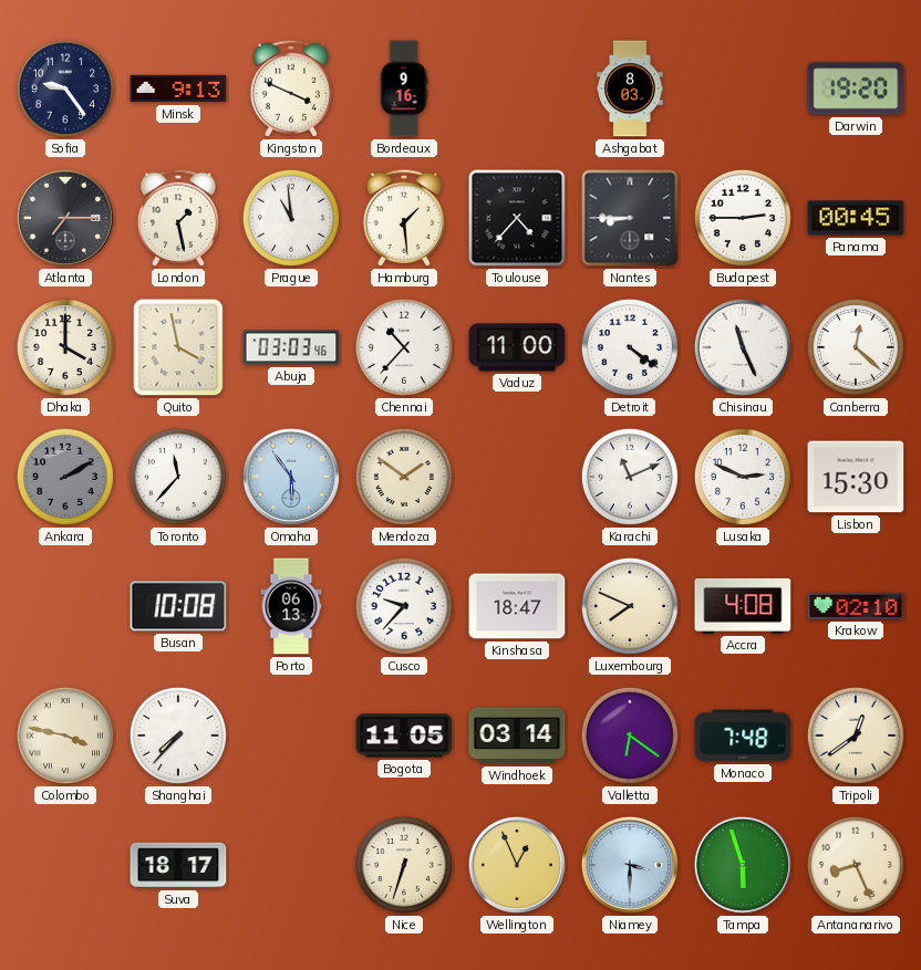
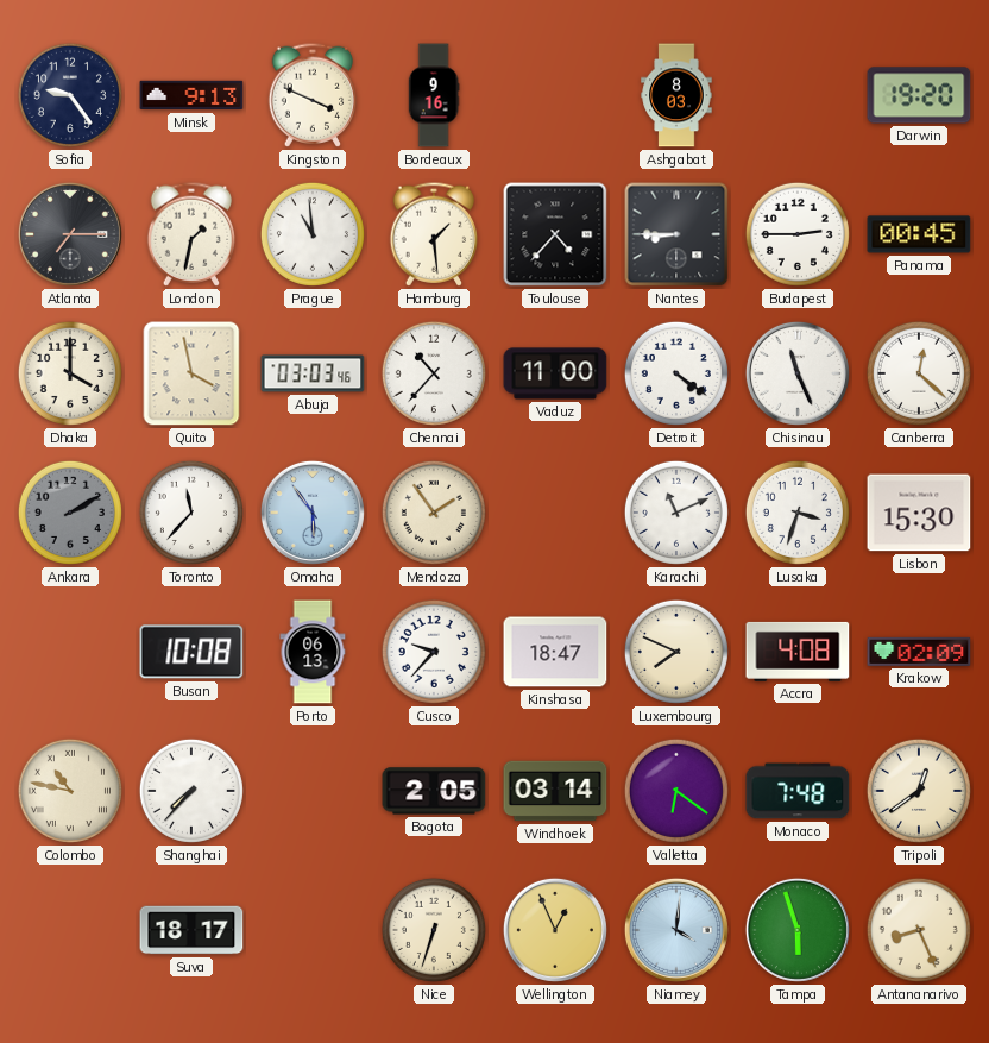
London: 1:28 -> 1:32 (191, 234)
Mendoza: 1:51 -> 1:54 (434, 513)
Lusaka: 2:49 -> 3:33 (798, 513)
Krakow: 02:10 -> 02:09 (919, 652)
Colombo: 3:47 -> 10:47 (70, 791)
Bogota: 11:05 -> 2:05 (434, 791)
Niamey: 3:30 -> 4:01 (676, 930)
